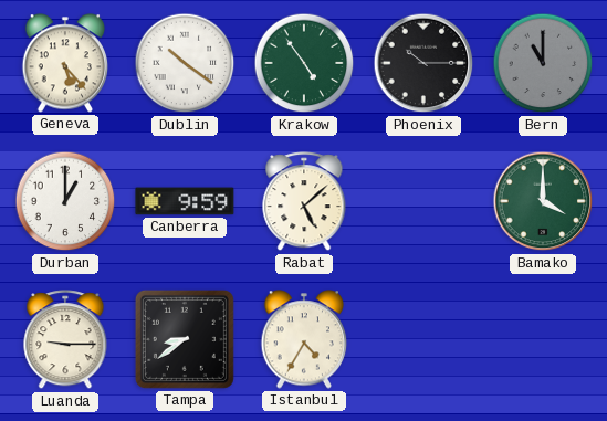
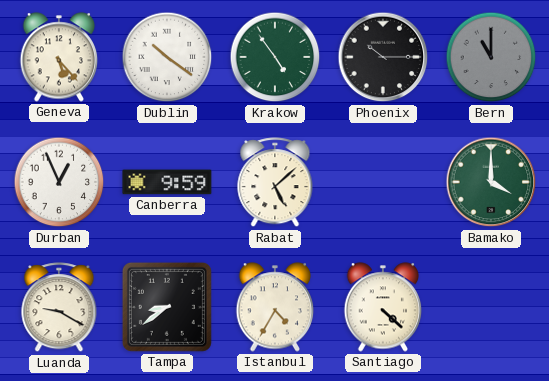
Durban: 1:00 -> 12:56 (59, 182)
Luanda: 9:15 -> 9:20 (59, 308)
Santiago: none -> 4:22 (383, 307)
